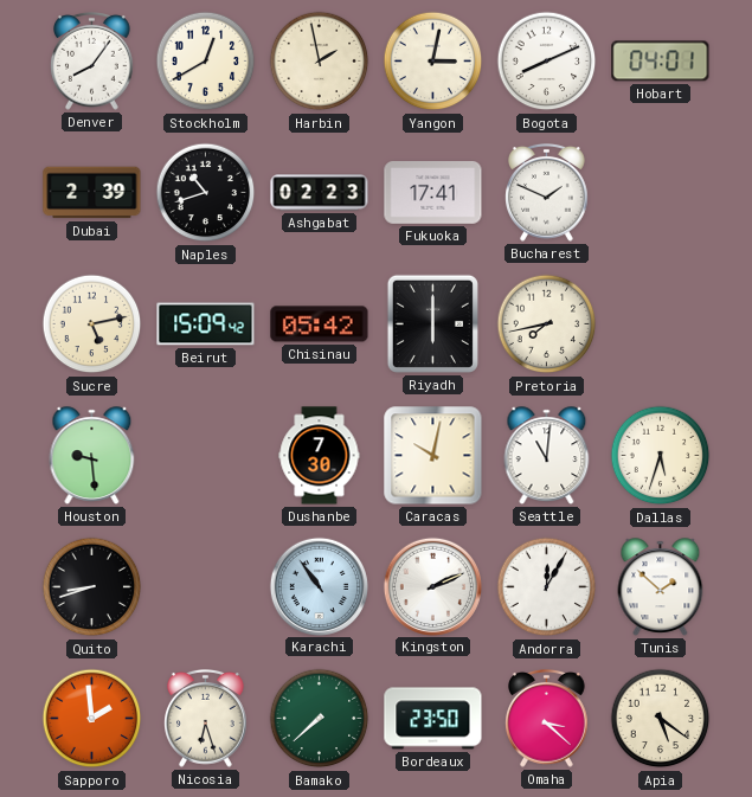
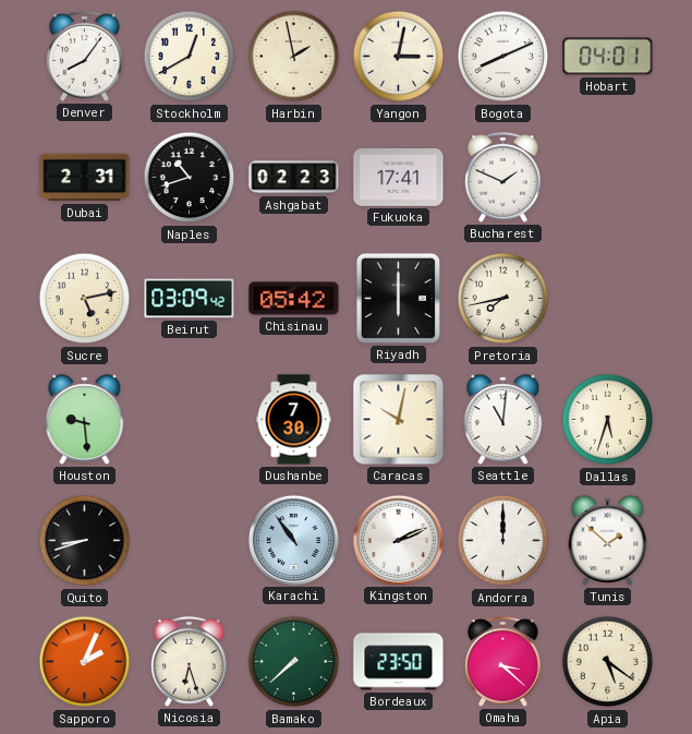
Dubai: 2:39 -> 2:31 (85, 178)
Beirut: 15:09 -> 03:09 (190, 299)
Andorra: 12:05 -> 12:00 (503, 541)
Sapporo: 1:59 -> 2:04 (85, 662)
